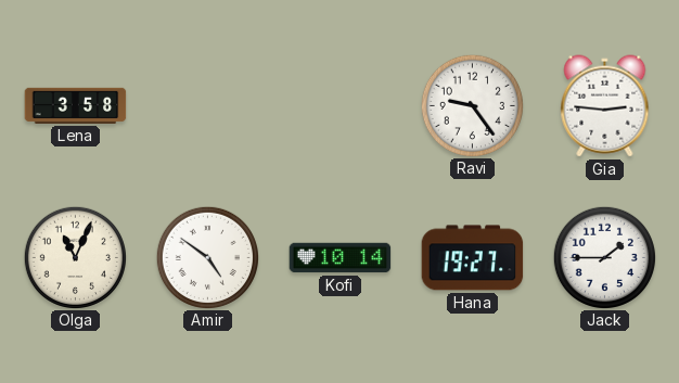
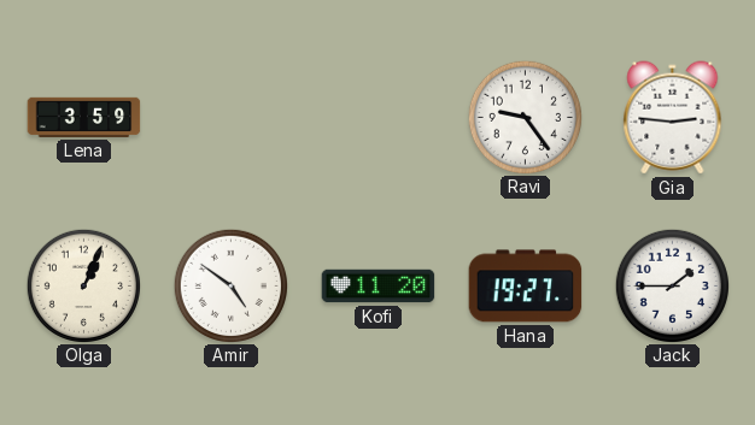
Lena: 3:58 -> 3:59 (84, 117)
Olga: 11:04 -> 1:04 (83, 285)
Kofi: 10:14 -> 11:20 (379, 287)
